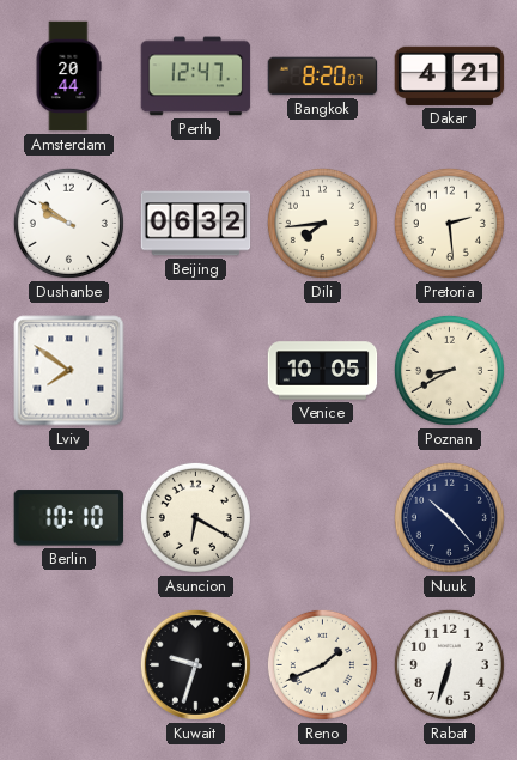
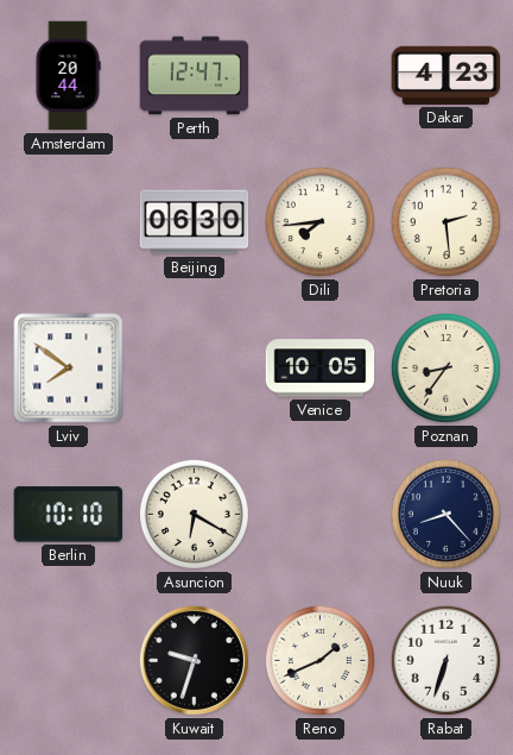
Bangkok: 8:20 -> none (323, 77)
Dakar: 4:21 -> 4:23 (446, 75)
Dushanbe: 9:51 -> none (68, 223)
Beijing: 06:32 -> 06:30 (195, 222)
Poznan: 8:40 -> 8:36 (445, 367)
Nuuk: 10:23 -> 8:23 (445, 514)
